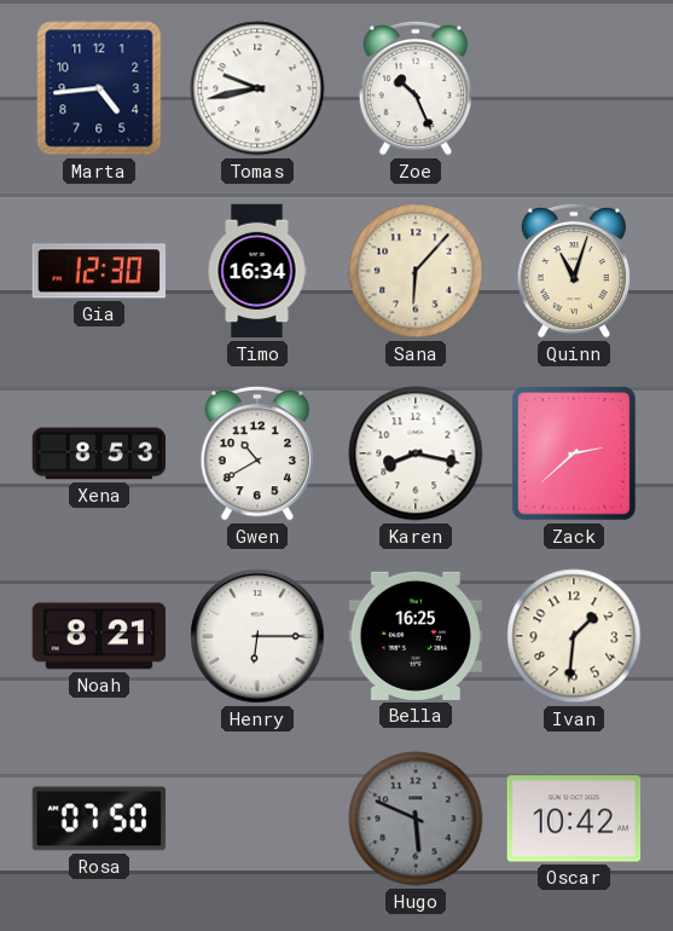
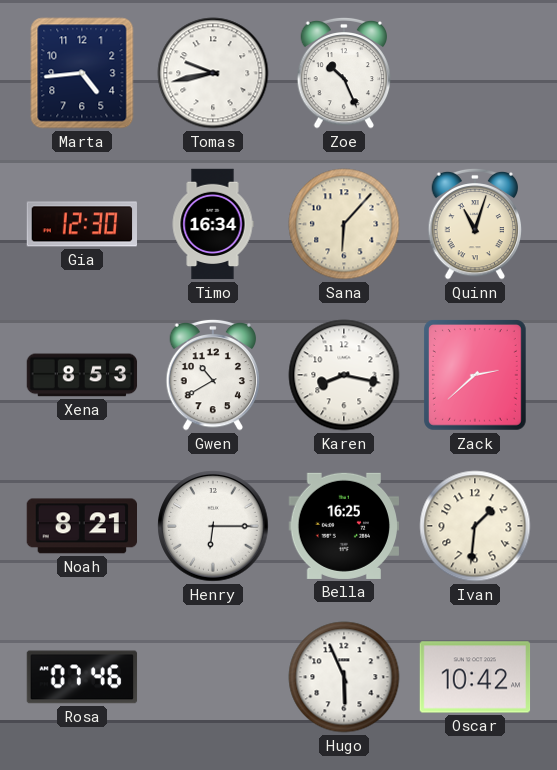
Rosa: 07:50 -> 07:46 (82, 677)
Hugo: 5:49 -> 5:56 (344, 677)
Hugo dial: grey -> white (344, 677)
